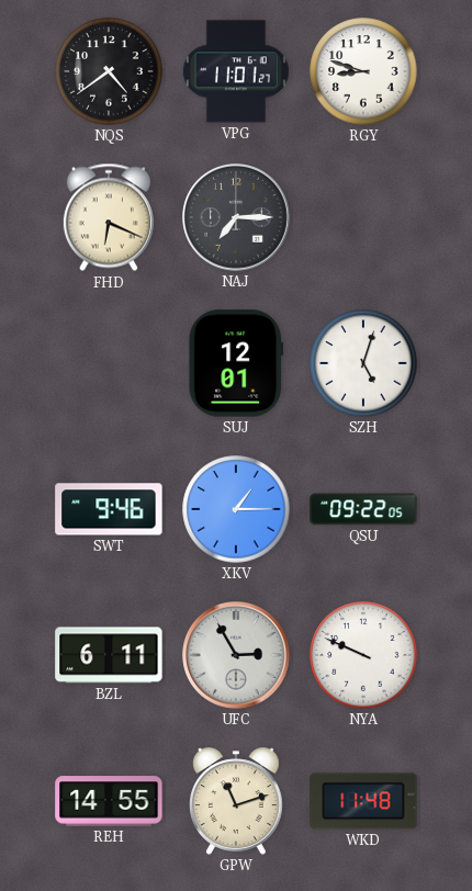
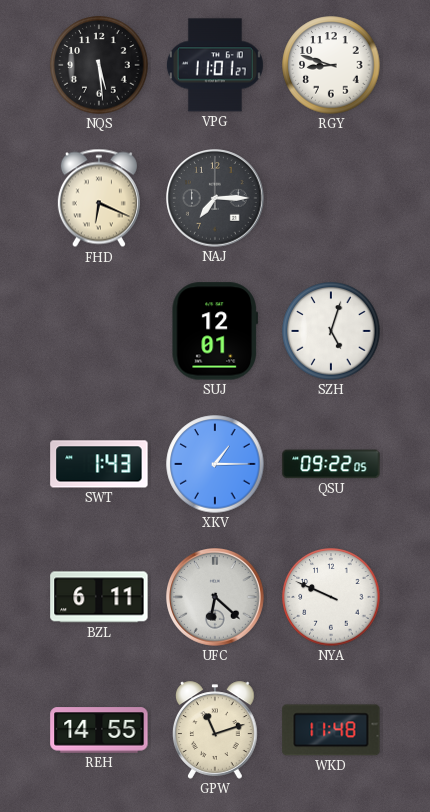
NQS: 4:39 -> 5:29 (99, 65)
SWT: 9:46 -> 1:43 (99, 464)
UFC: 2:55 -> 6:22 (215, 597)
